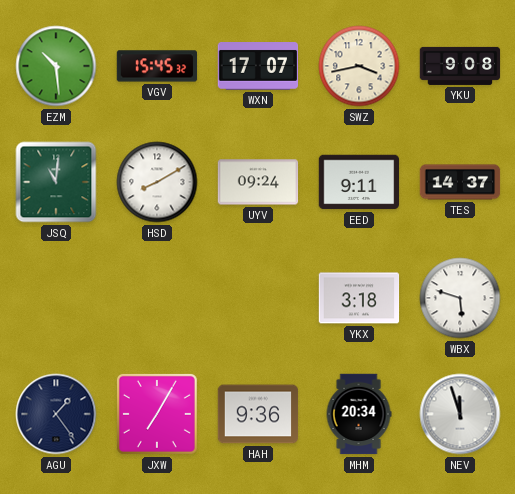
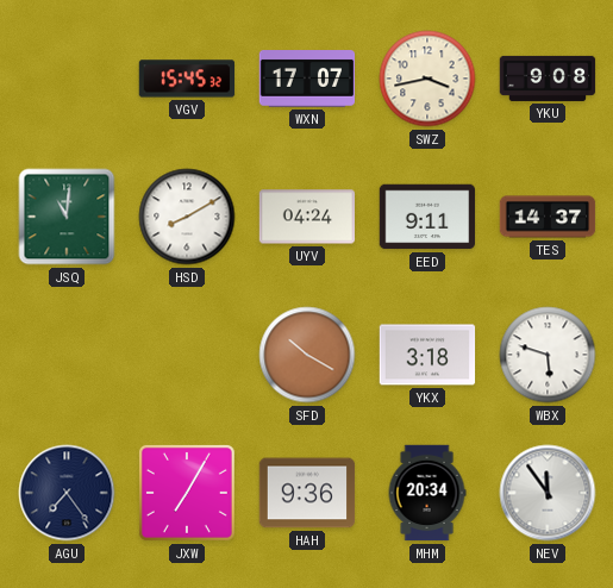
EZM: 10:29 -> none (56, 66)
UYV: 09:24 -> 04:24 (307, 217)
SFD: none -> 10:20 (307, 355)
AGU: 1:24 -> 7:24 (67, 493)
NEV: 11:57 -> 11:54 (548, 493)
